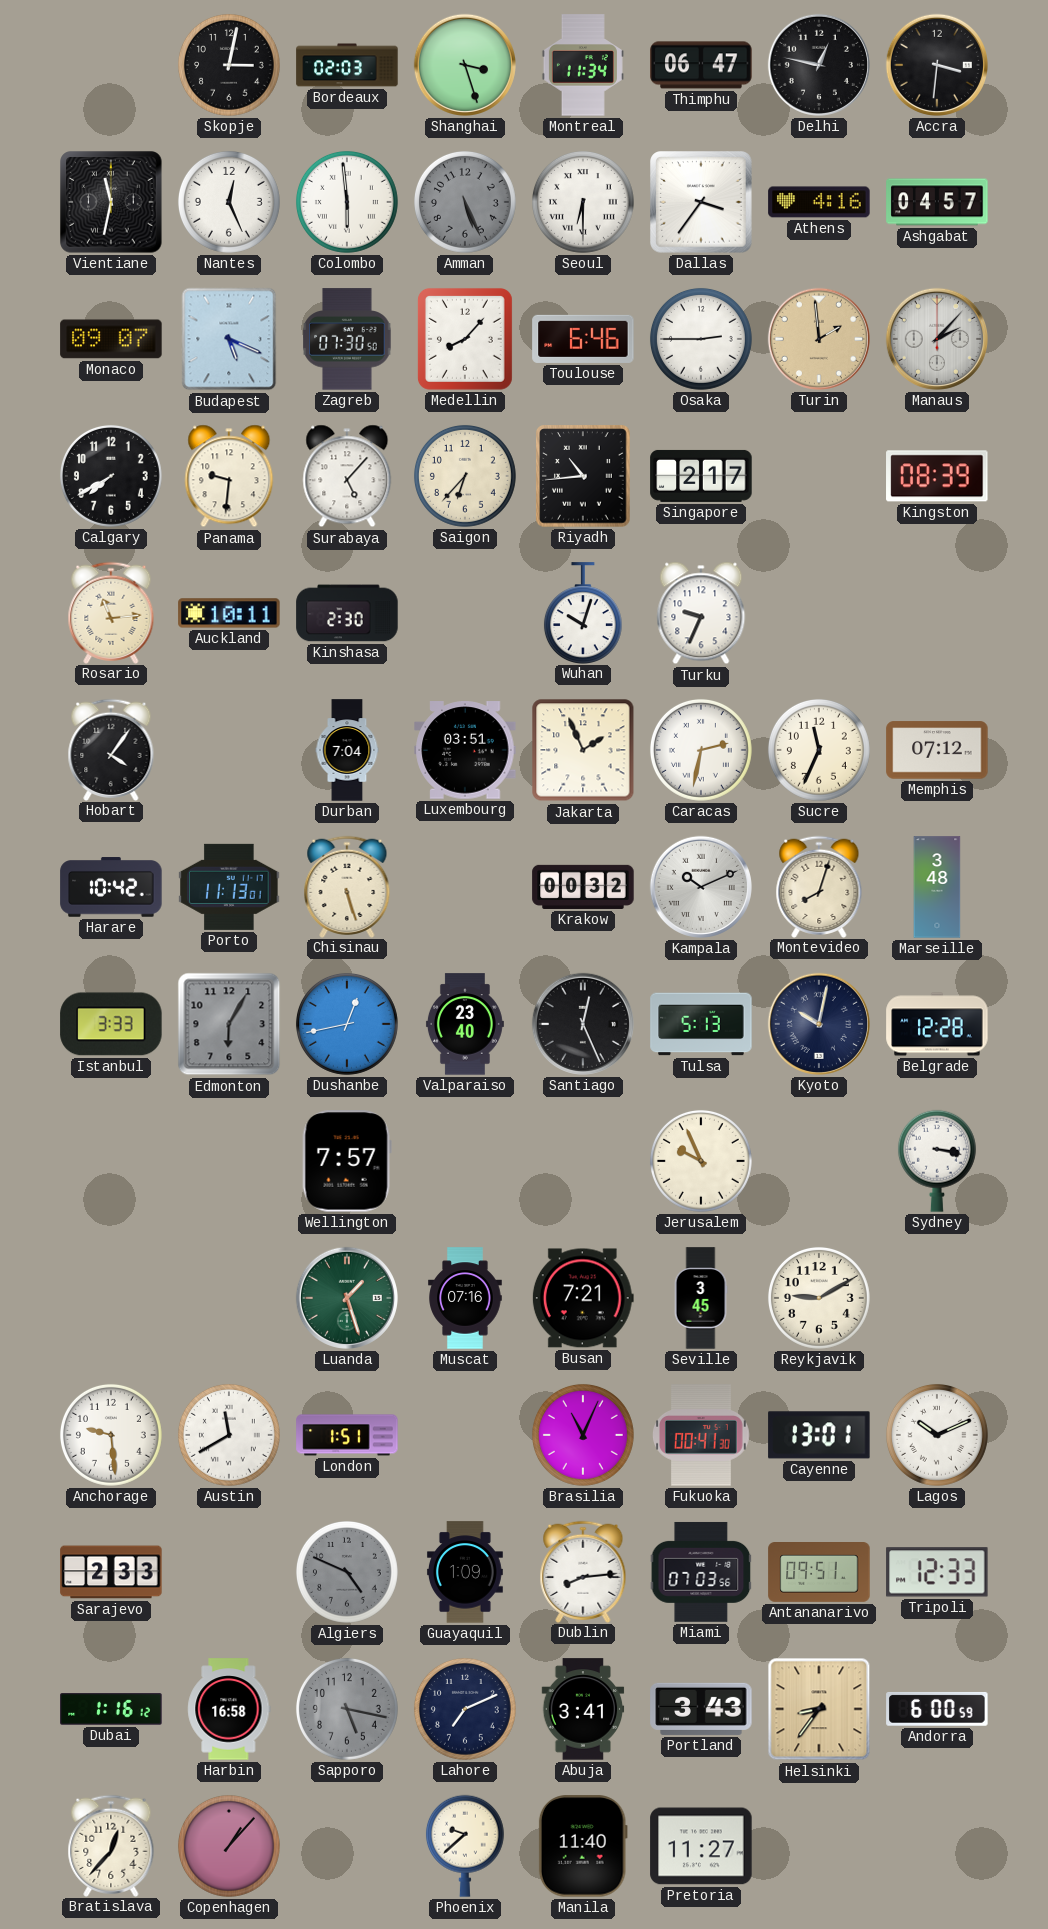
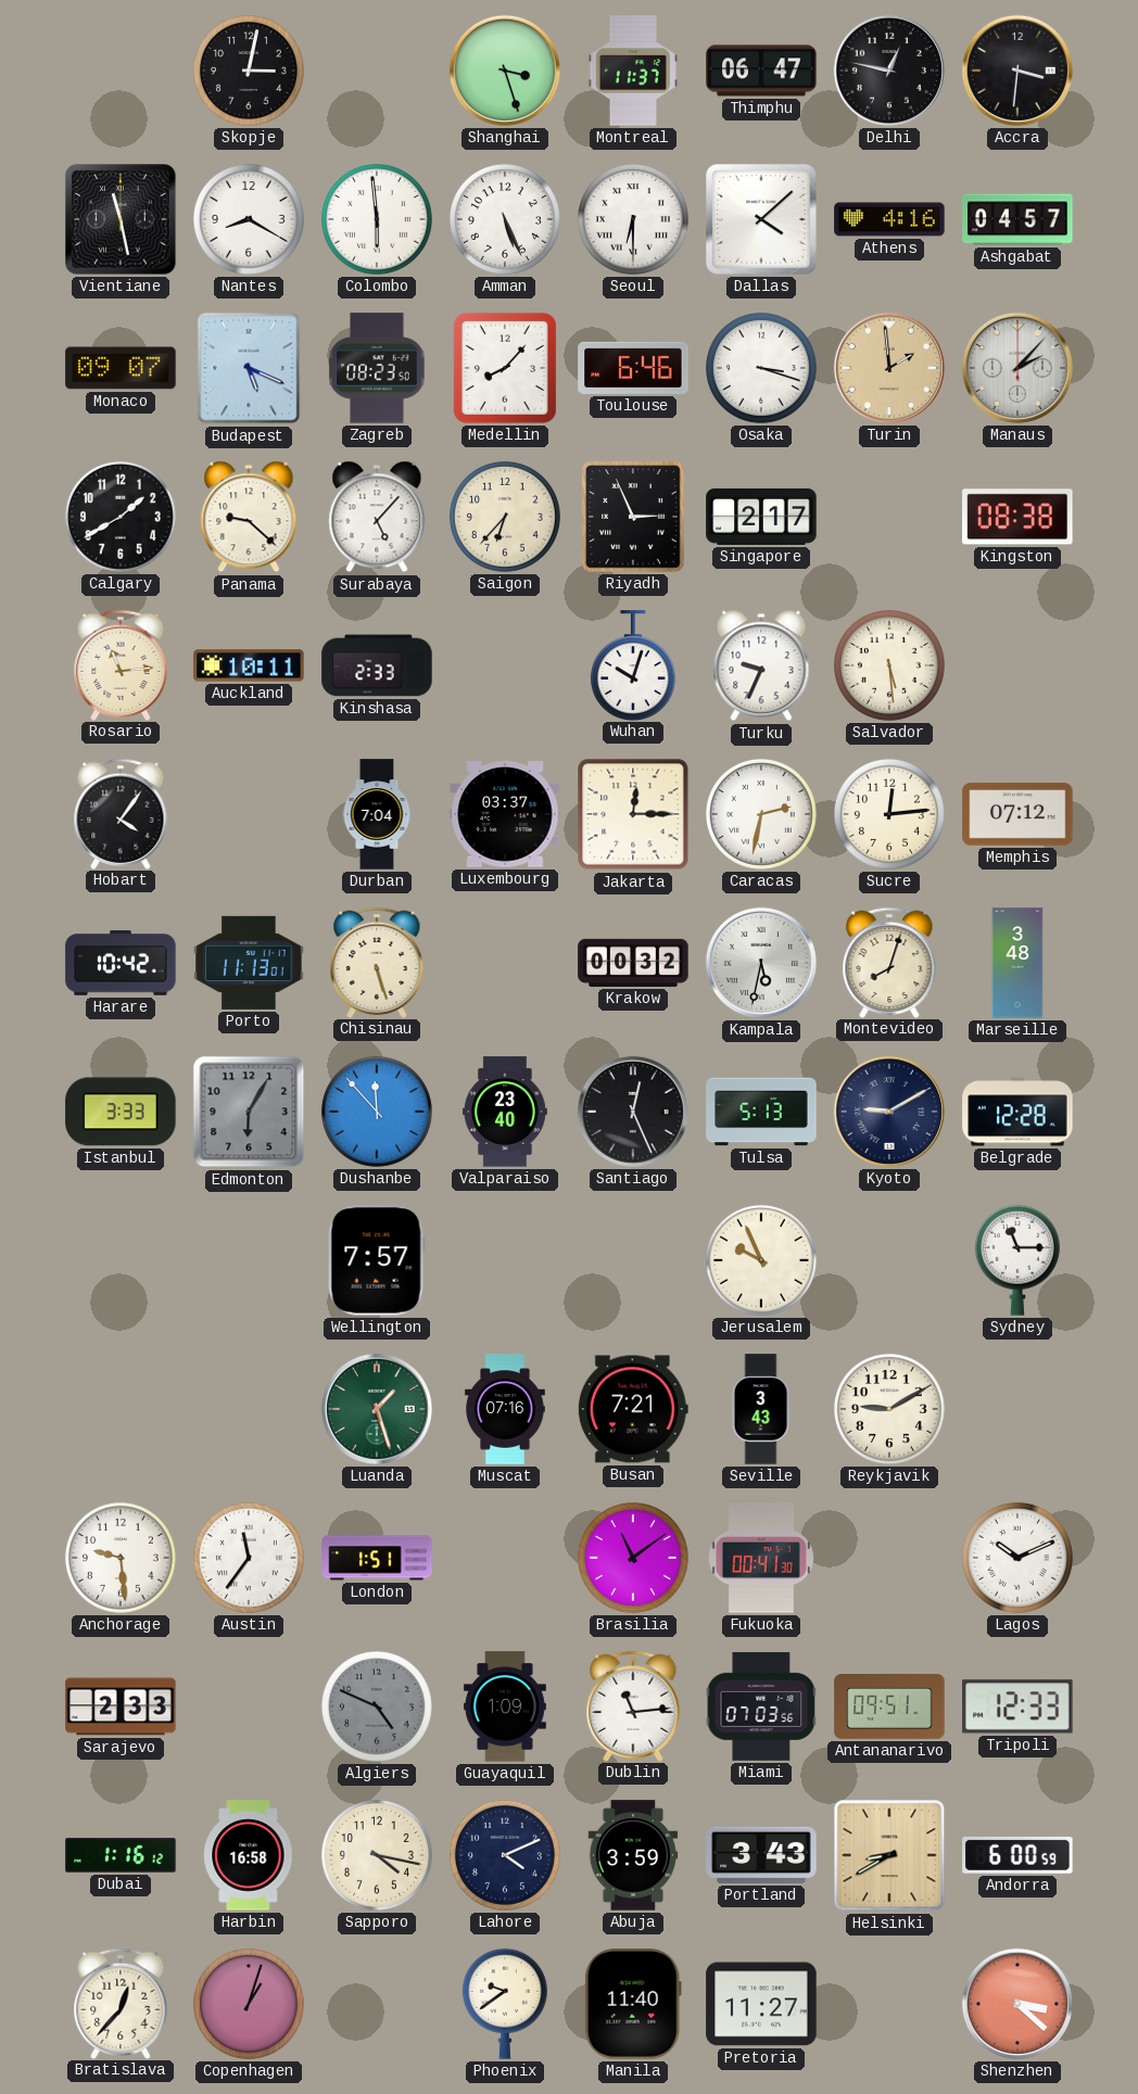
Bordeaux: 02:03 -> none (347, 65)
Montreal: 11:34 -> 11:37 (633, 71)
Vientiane: 11:32 -> 11:28 (121, 219)
Nantes: 12:26 -> 8:20 (249, 219)
Amman dial: grey -> white (505, 219)
Dallas: 3:36 -> 4:08 (761, 219)
Zagreb: 07:30 -> 08:23 (377, 368)
Osaka: 2:45 -> 3:18 (761, 368)
Calgary: 7:40 -> 1:40 (121, 517)
Panama: 9:31 -> 9:22 (249, 517)
Riyadh: 10:44 -> 2:56 (633, 517)
Kingston: 08:39 -> 08:38 (1017, 517)
Kinshasa: 2:30 -> 2:33 (377, 665)
Salvador: none -> 5:29 (889, 665)
Luxembourg: 03:51 -> 03:37 (505, 814)
Jakarta: 1:56 -> 12:15 (633, 814)
Sucre: 11:34 -> 12:14 (889, 814)
Kampala: 10:11 -> 5:32 (761, 963)
Dushanbe: 12:43 -> 11:53 (377, 1112)
Kyoto: 10:02 -> 9:10 (889, 1112)
Sydney: 3:17 -> 11:15 (1017, 1260)
Seville: 3:45 -> 3:43 (761, 1409)
Austin: 11:40 -> 11:36 (249, 1558)
Brasilia: 11:04 -> 11:09 (633, 1558)
Cayenne: 13:01 -> none (819, 1435)
Dublin: 8:14 -> 11:14 (633, 1705)
Sapporo: 5:17 -> 4:17 (377, 1855)
Sapporo dial: grey -> cream (377, 1855)
Lahore: 7:11 -> 4:11 (505, 1855)
Abuja: 3:41 -> 3:59 (633, 1855)
Helsinki: 8:36 -> 8:40 (889, 1855)
Copenhagen: 1:07 -> 1:03 (249, 2004)
Phoenix: 9:38 -> 9:39 (505, 2004)
Shenzhen: none -> 3:22 (1017, 2004)
